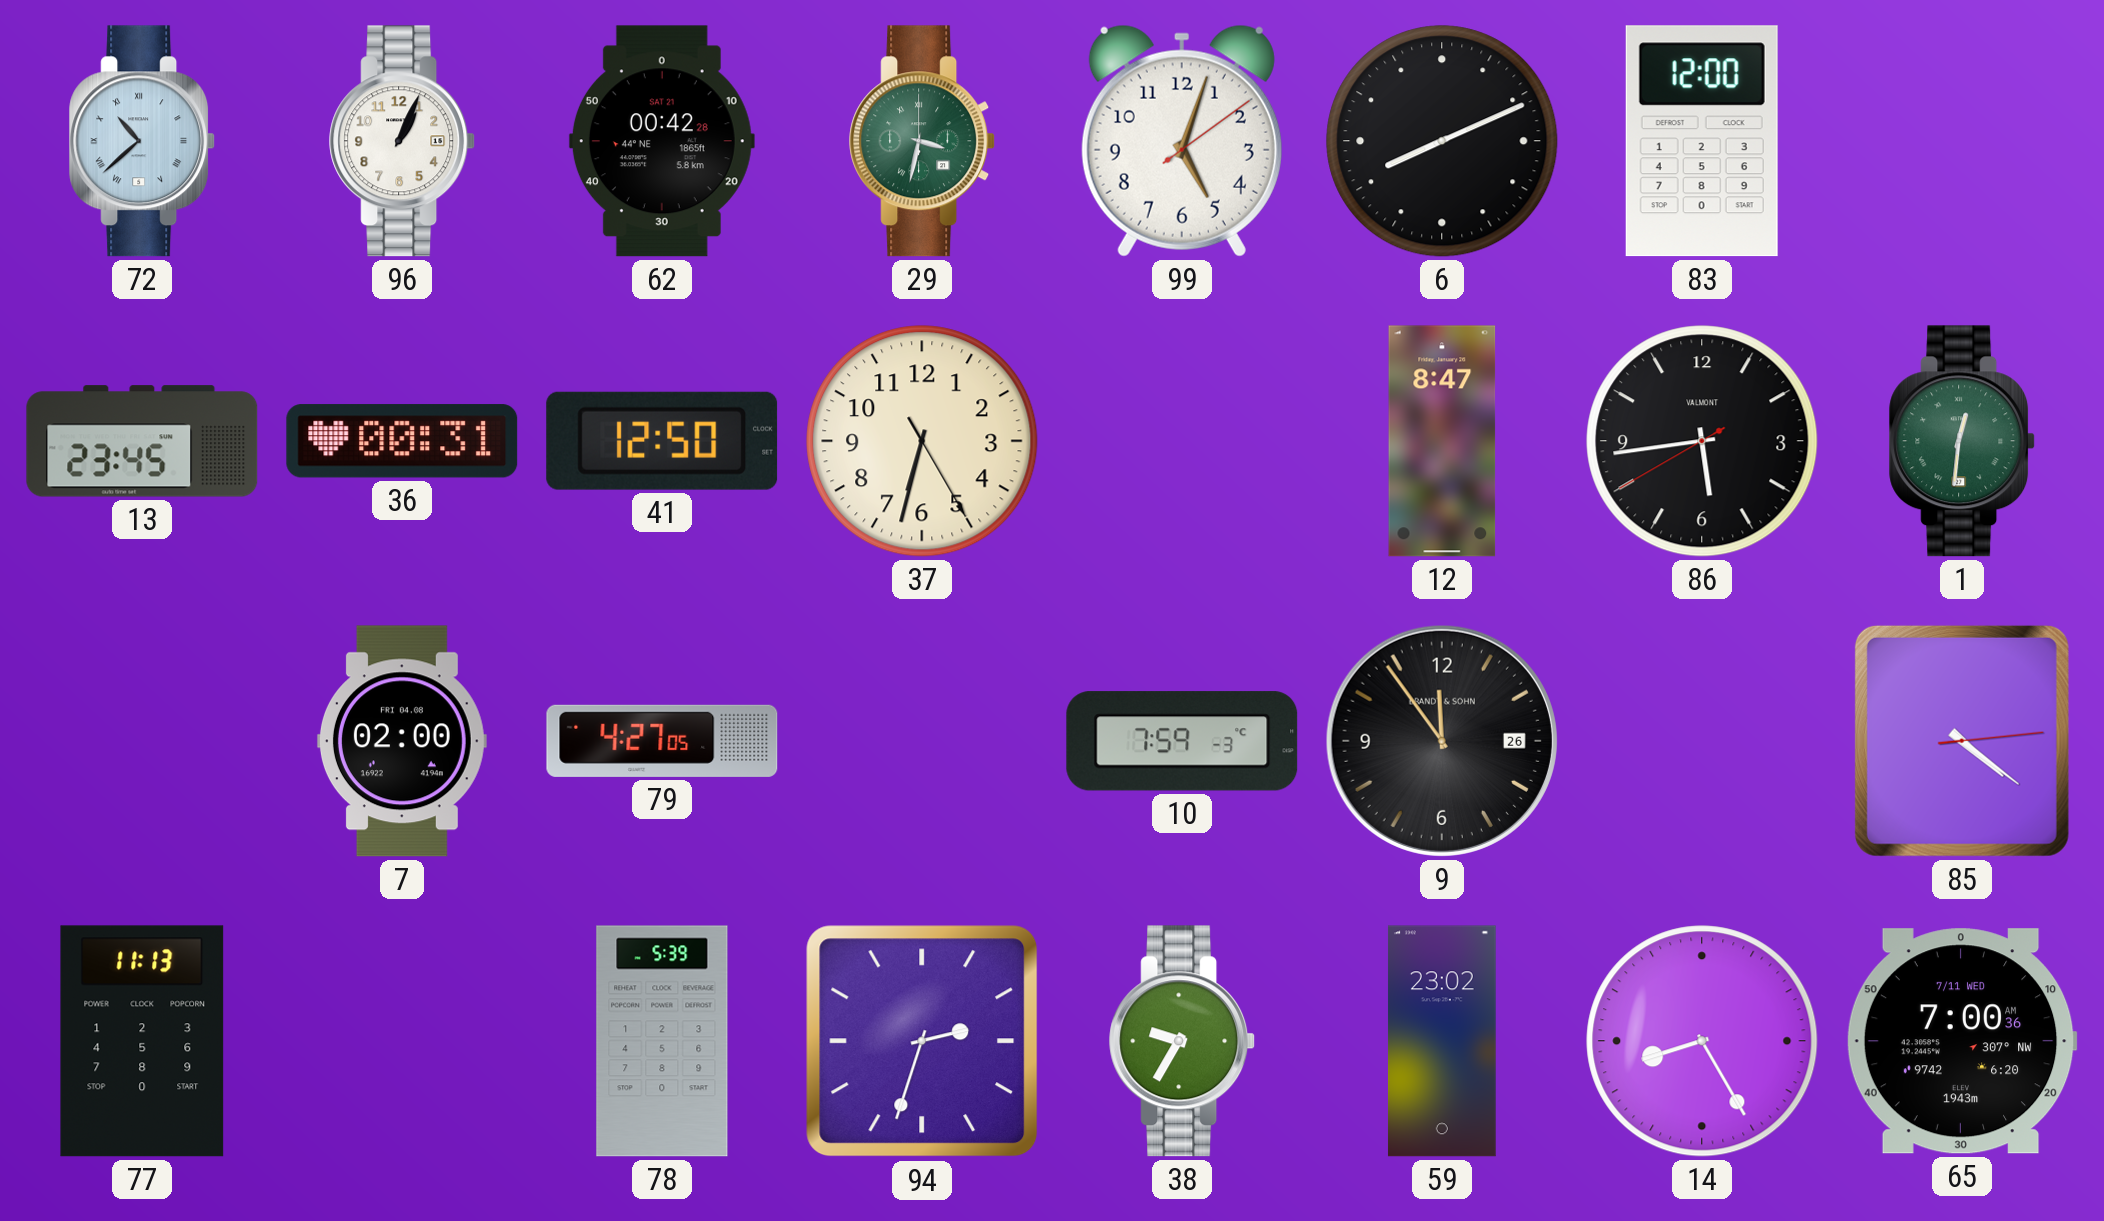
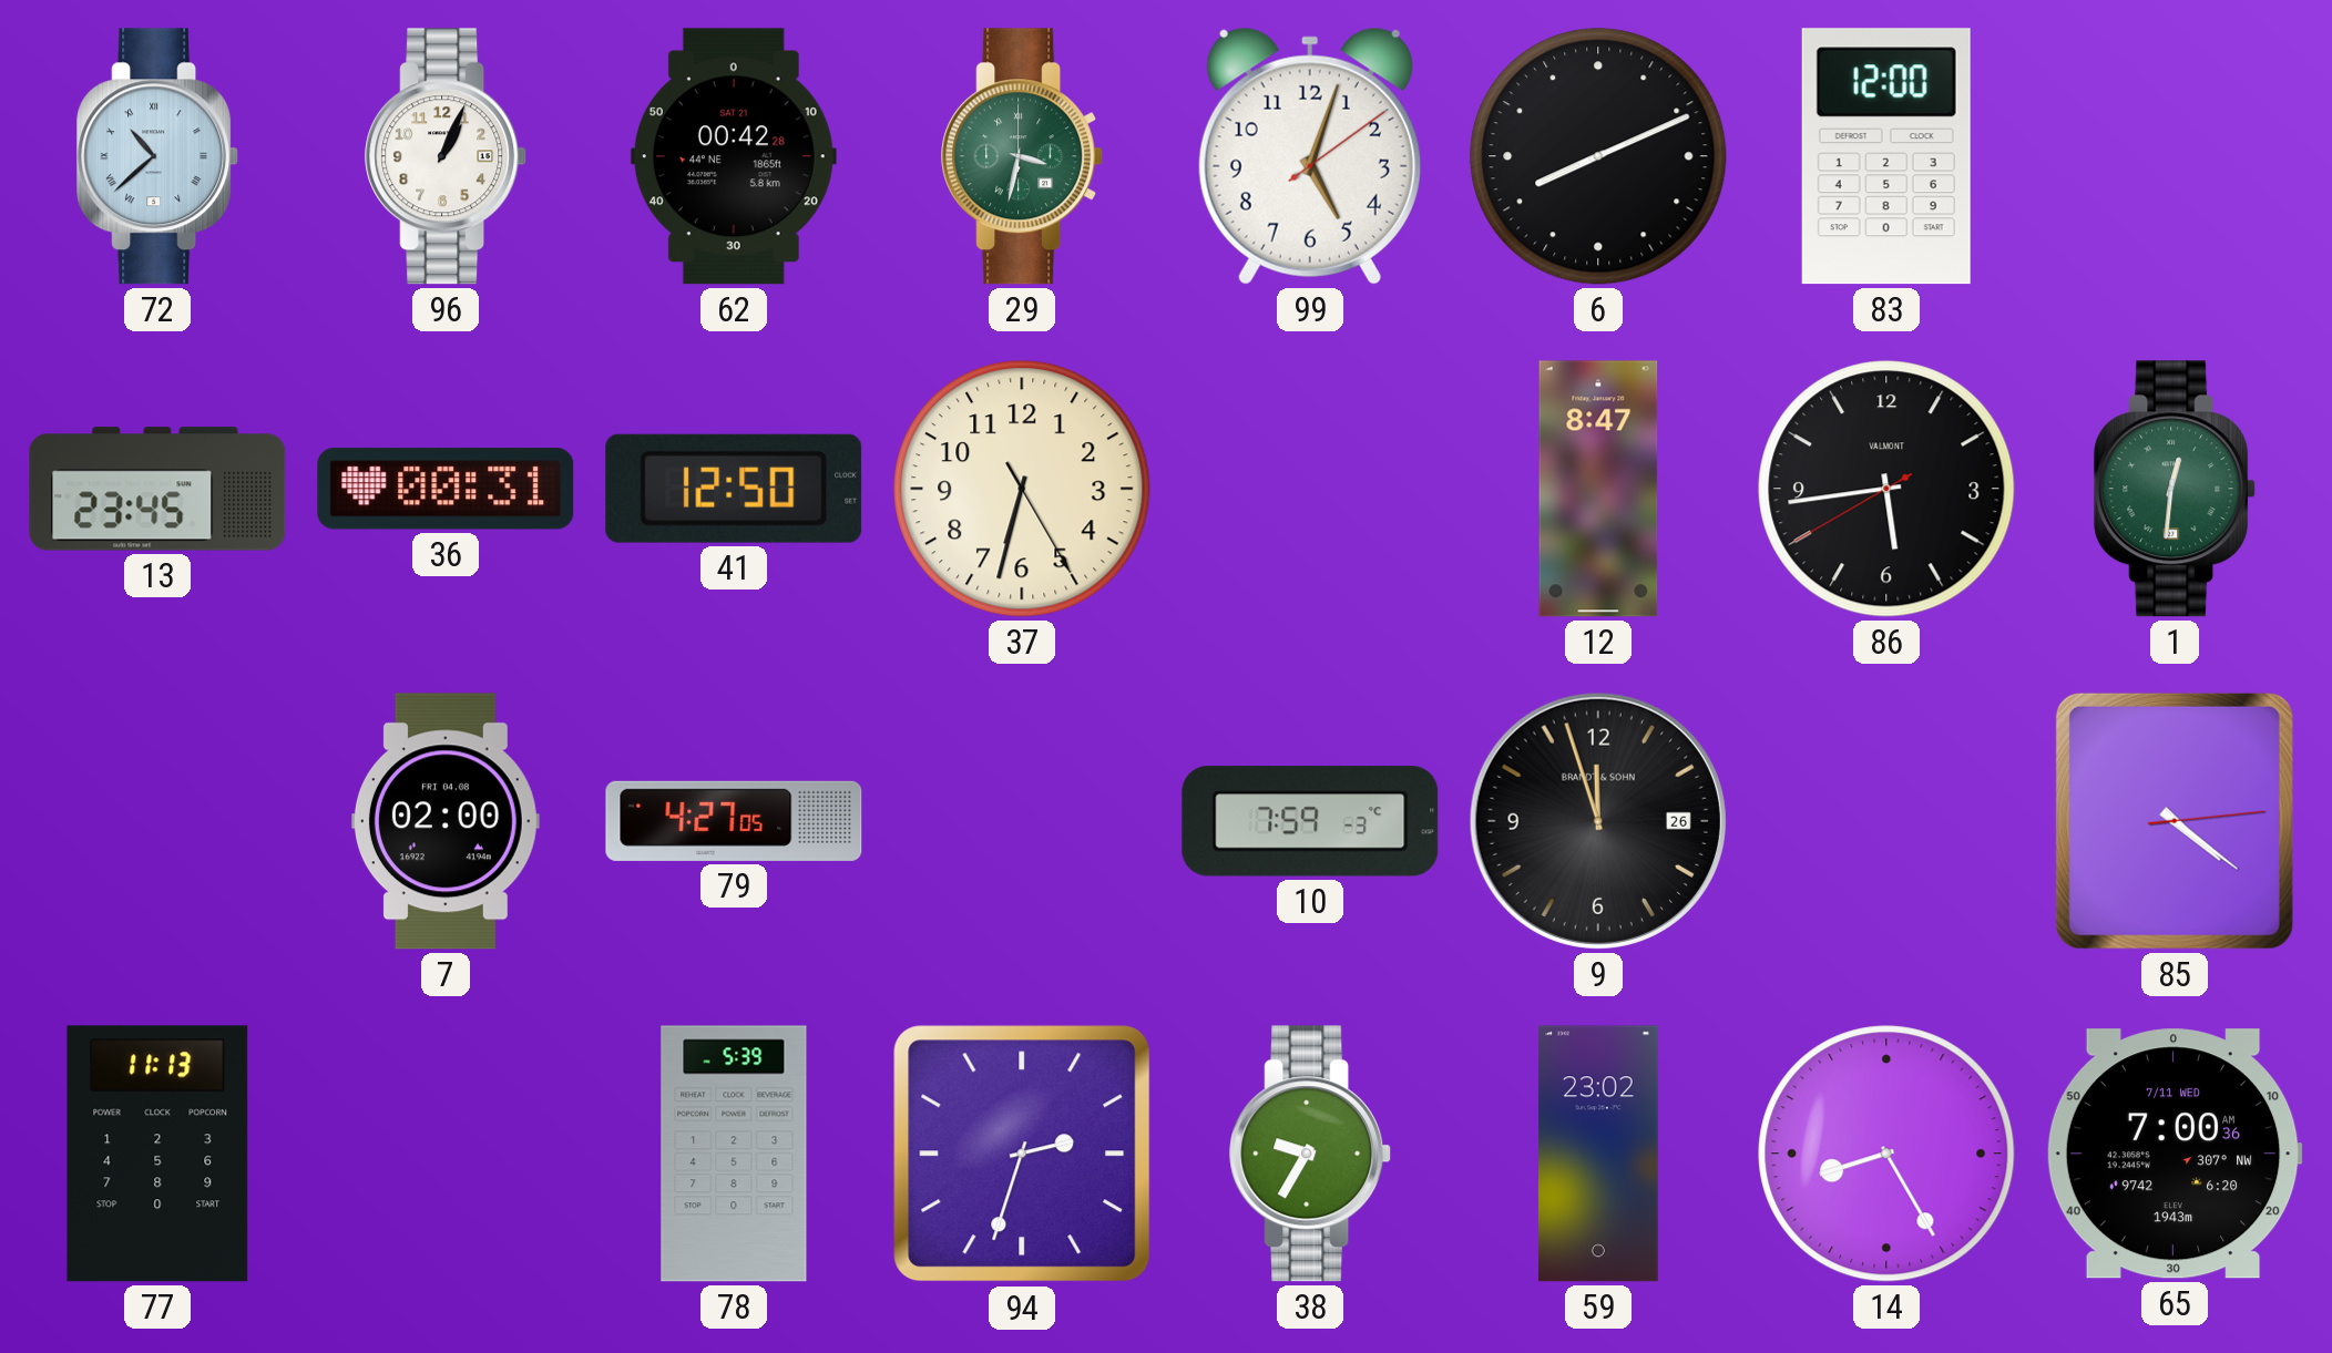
9: 11:54 -> 11:57 (1598, 821)
